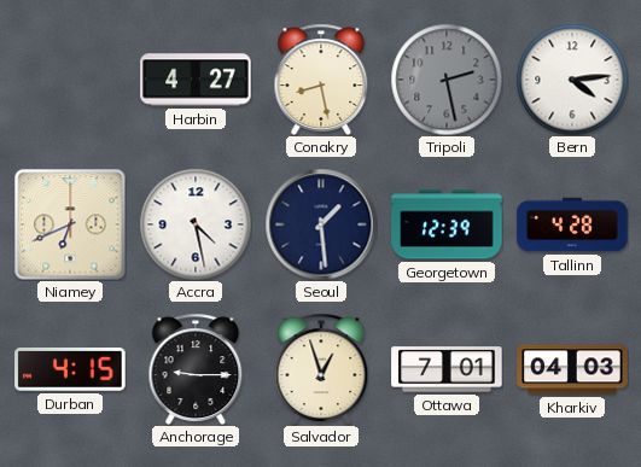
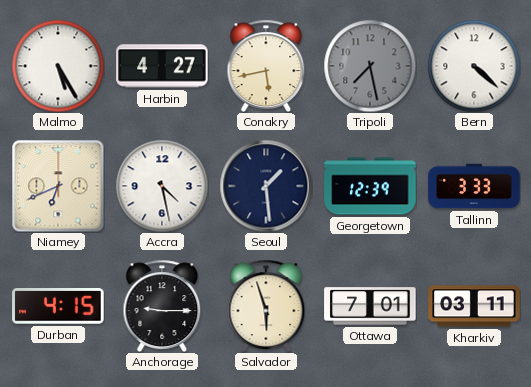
Malmo: none -> 5:25 (58, 66)
Conakry: 8:28 -> 5:43 (266, 66)
Tripoli: 2:28 -> 7:28 (370, 66)
Bern: 4:14 -> 4:22 (474, 66)
Tallinn: 4:28 -> 3:33 (474, 186)
Salvador: 12:57 -> 5:57 (266, 306)
Kharkiv: 04:03 -> 03:11 (474, 306)
